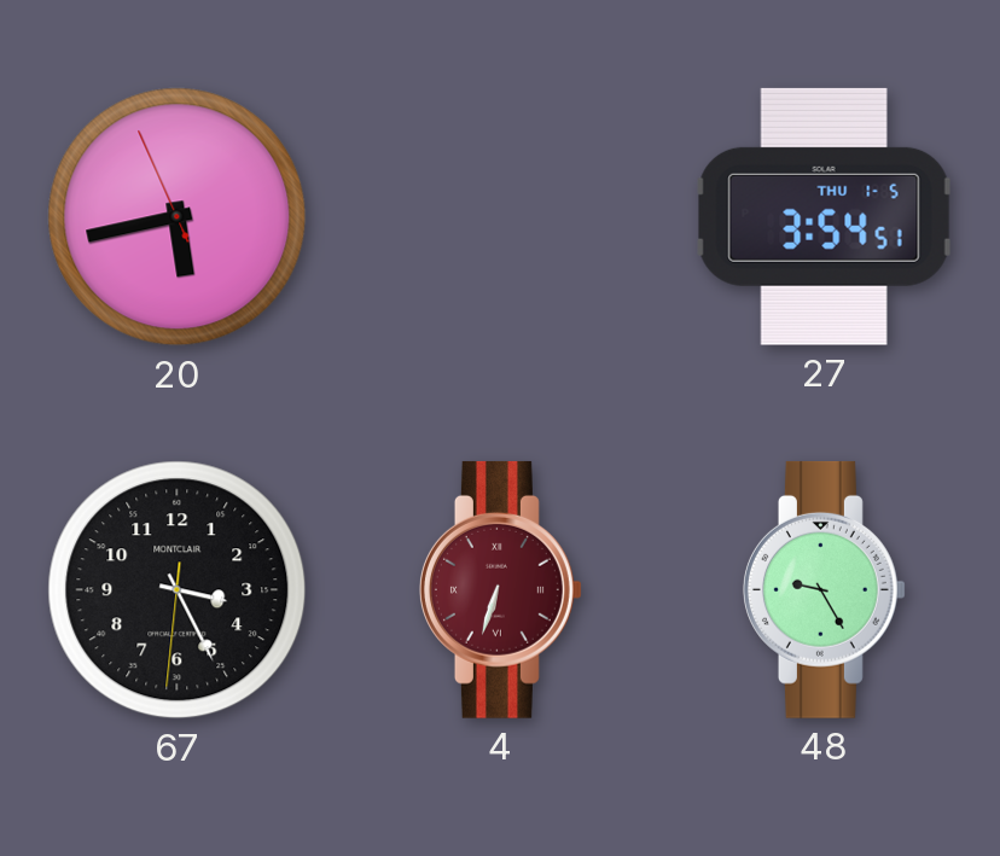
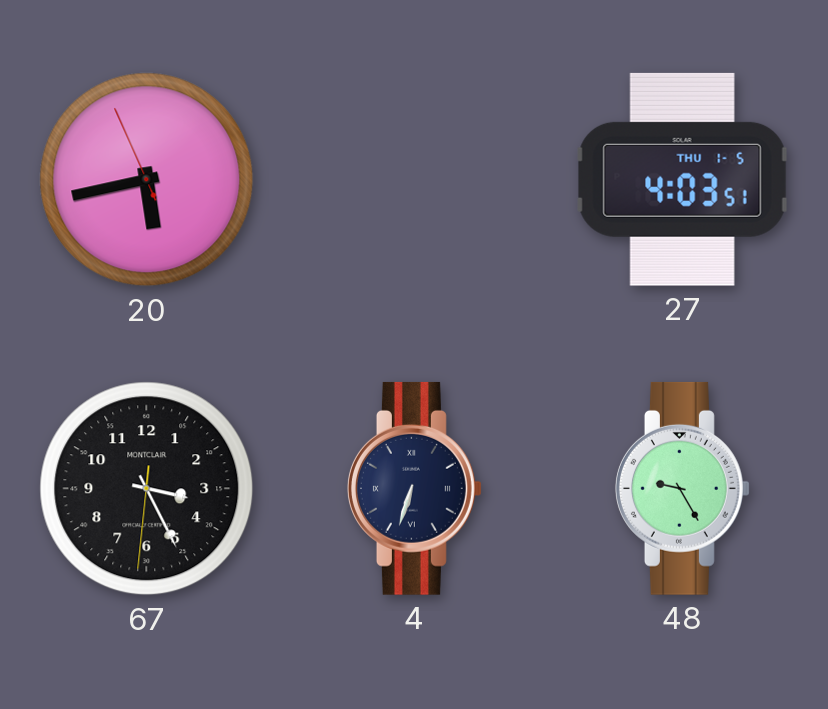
27: 3:54 -> 4:03 (683, 179)
4 dial: burgundy -> navy (414, 488)
